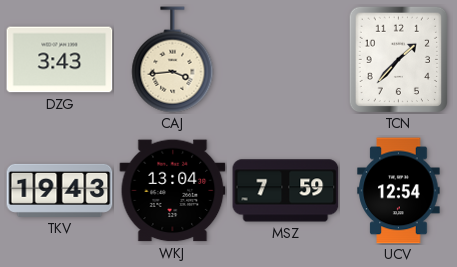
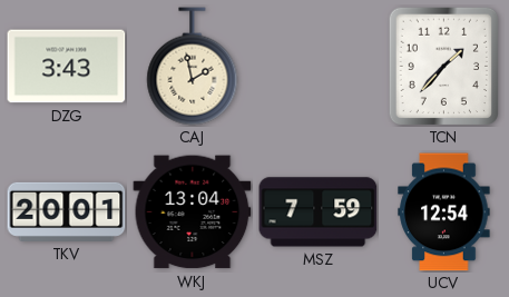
CAJ: 3:44 -> 1:58 (193, 67)
TKV: 19:43 -> 20:01 (67, 211)
